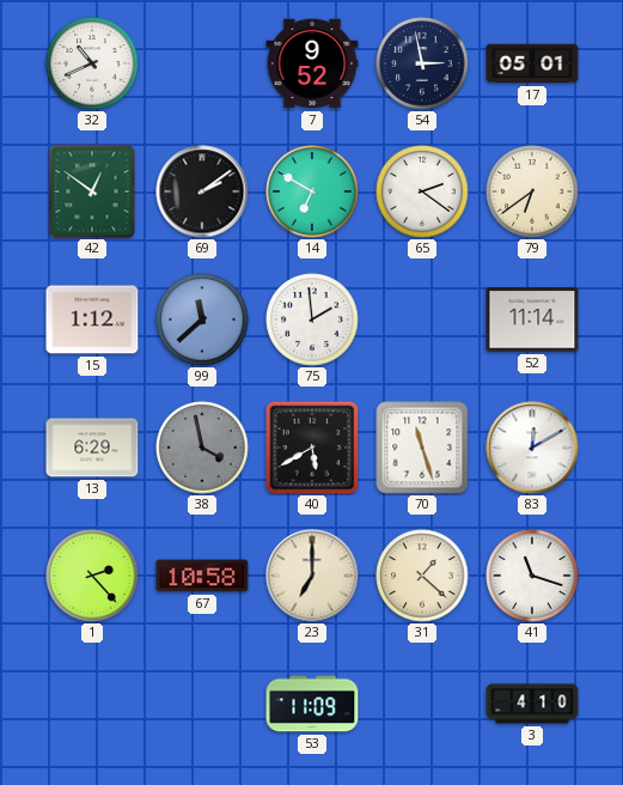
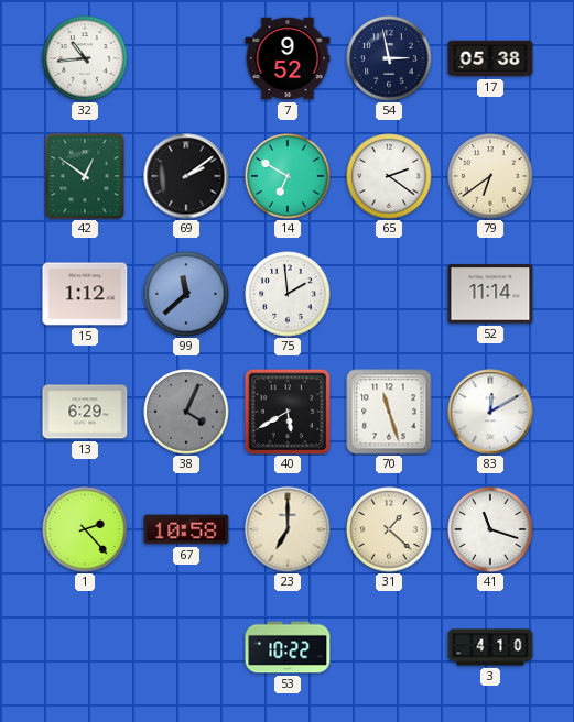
32: 10:41 -> 10:44 (85, 58)
17: 05:01 -> 05:38 (490, 58)
38: 3:58 -> 4:04 (186, 412)
53: 11:09 -> 10:22 (288, 647)
